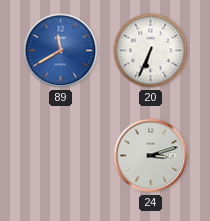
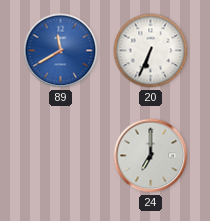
24: 3:12 -> 7:00 (151, 156)
